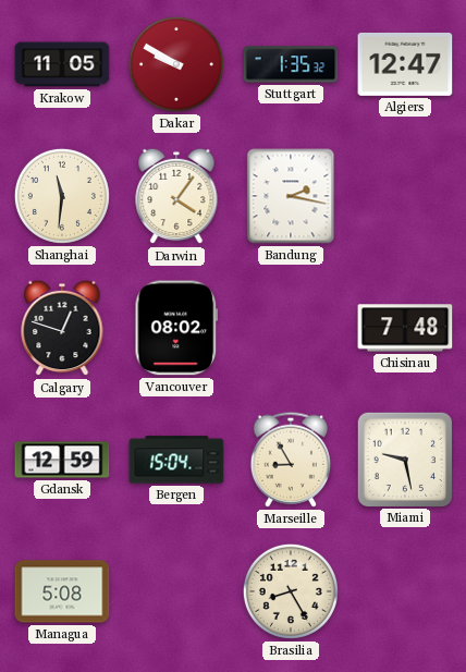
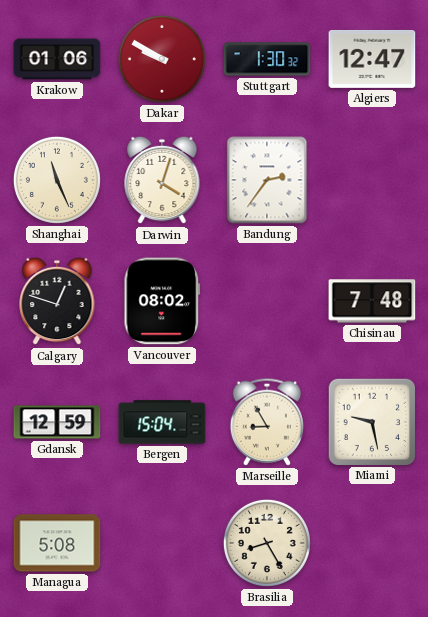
Krakow: 11:05 -> 01:06 (57, 59)
Stuttgart: 1:35 -> 1:30 (267, 59)
Shanghai: 11:31 -> 11:26 (57, 180)
Darwin: 4:06 -> 4:03 (162, 180)
Bandung: 2:17 -> 2:36 (267, 180)
